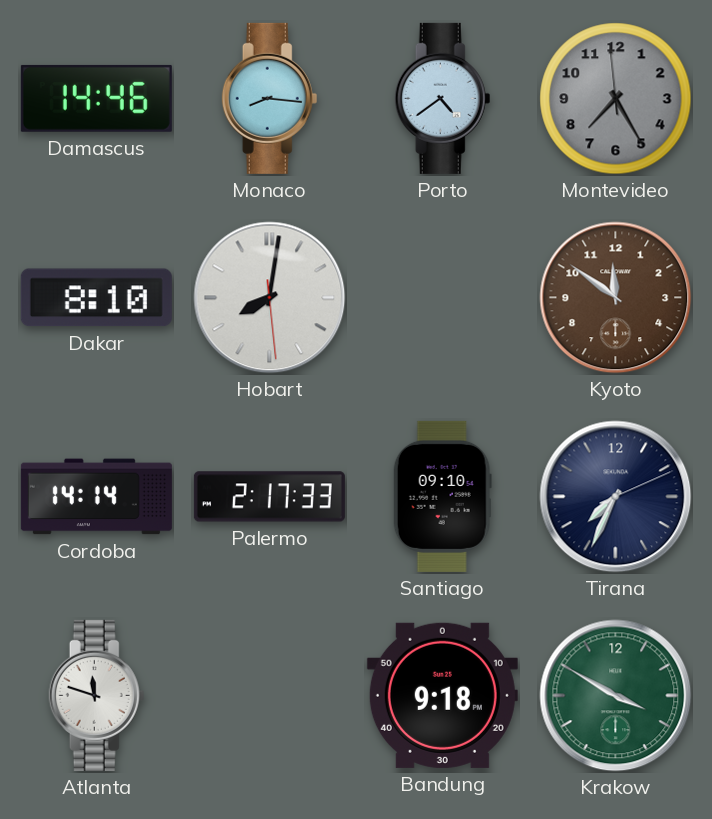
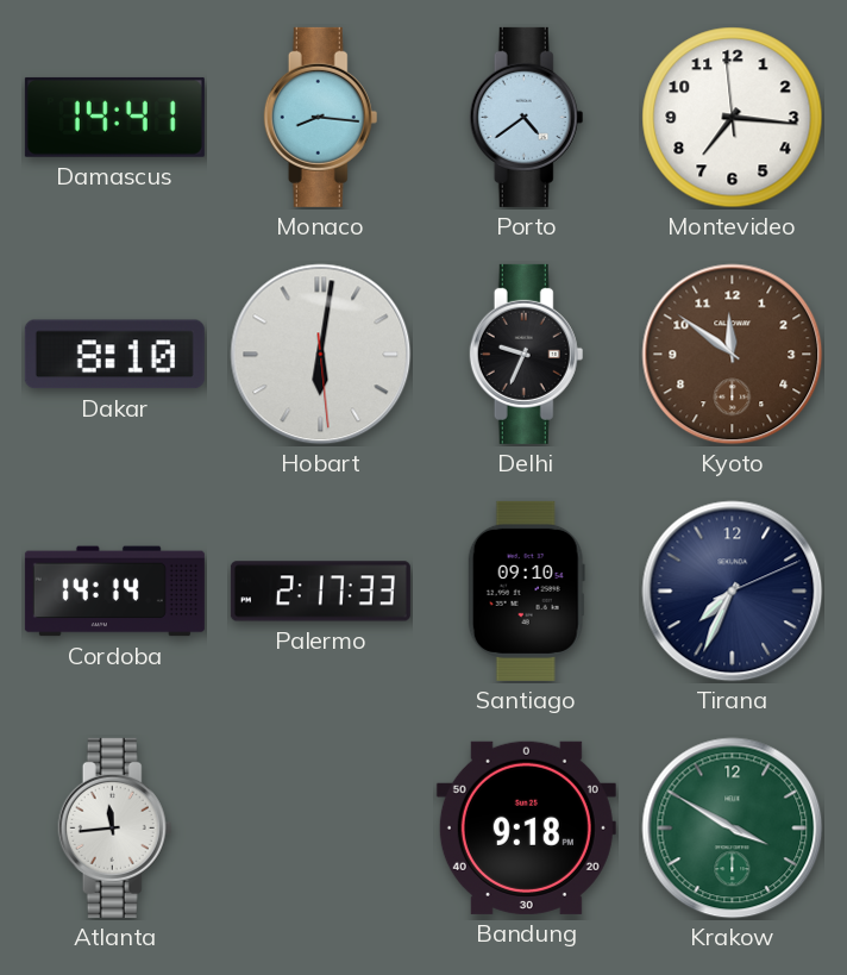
Damascus: 14:46 -> 14:41 (114, 117)
Montevideo: 7:24 -> 7:15 (733, 118)
Montevideo dial: grey -> white (733, 118)
Hobart: 8:01 -> 6:01 (321, 355)
Delhi: none -> 9:34 (527, 354)
Atlanta: 11:48 -> 11:44 (115, 827)
